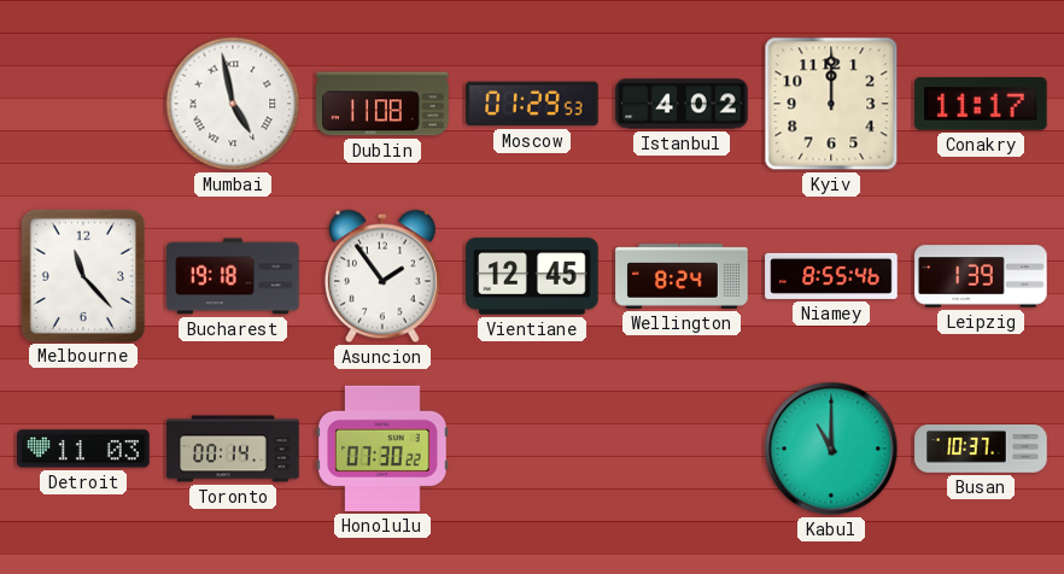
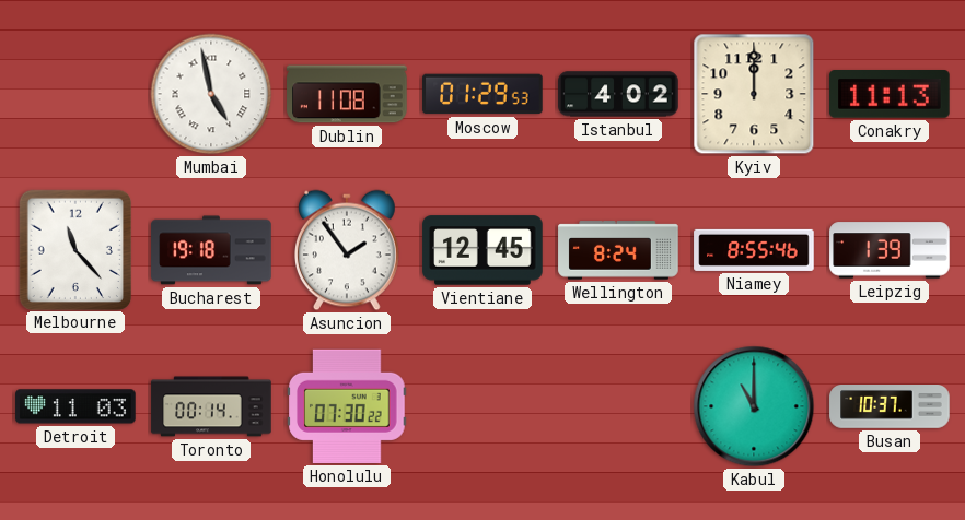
Conakry: 11:17 -> 11:13 (890, 95)
